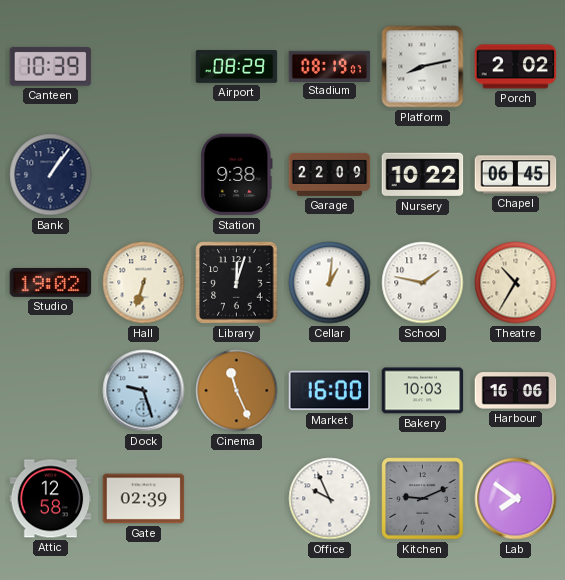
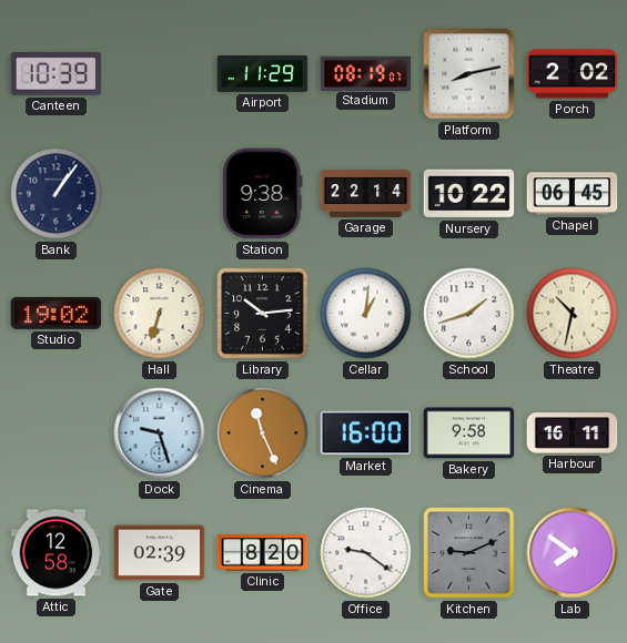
Airport: 08:29 -> 11:29 (263, 74)
Garage: 22:09 -> 22:14 (366, 193)
Library: 12:03 -> 10:14 (263, 314)
School: 1:47 -> 1:42 (469, 314)
Theatre: 10:35 -> 10:32 (573, 314)
Bakery: 10:03 -> 9:58 (469, 433)
Harbour: 16:06 -> 16:11 (573, 433)
Clinic: none -> 8:20 (263, 553)
Office: 9:56 -> 9:21 (366, 553)
